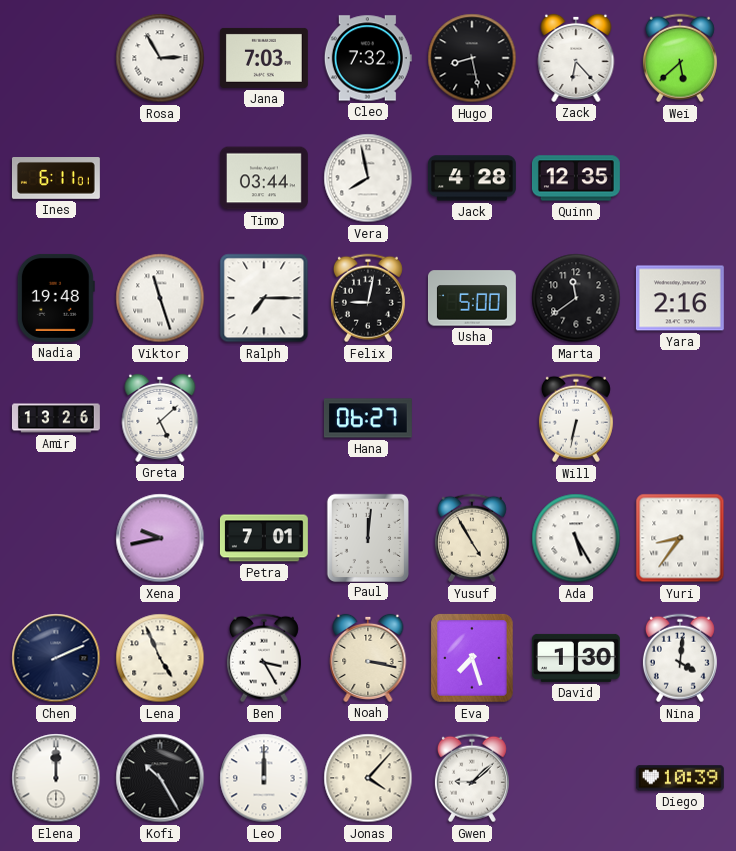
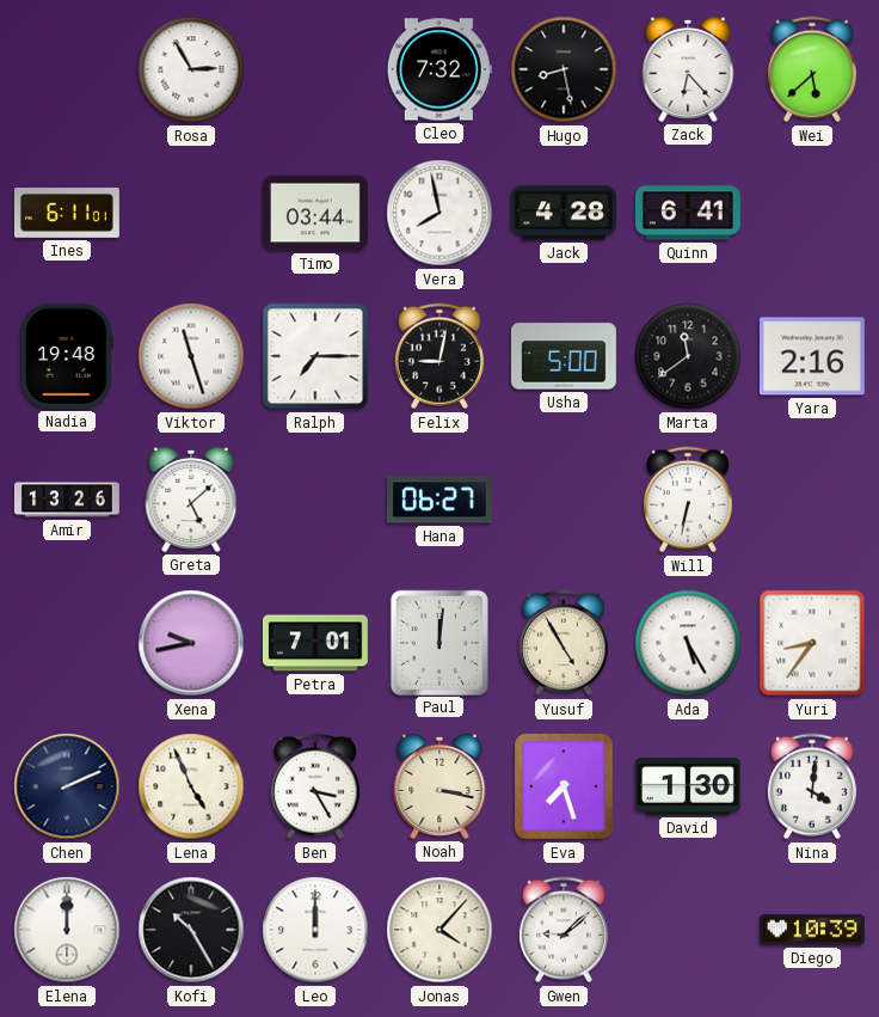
Jana: 7:03 -> none (264, 58)
Quinn: 12:35 -> 6:41 (688, 213)
